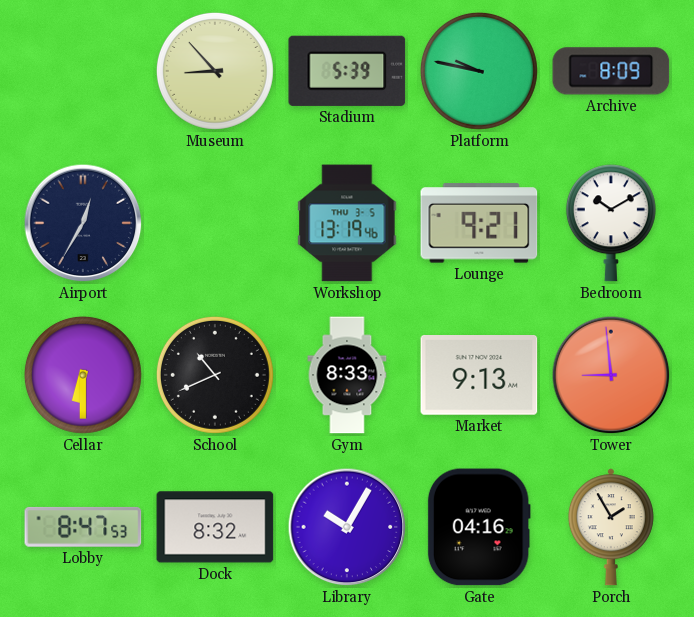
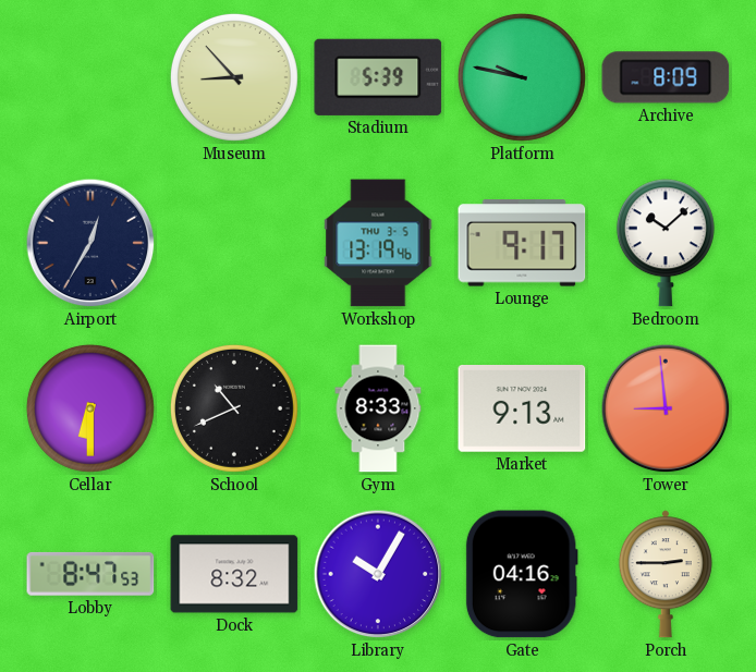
Lounge: 9:21 -> 9:17 (522, 243)
Bedroom: 10:10 -> 10:08 (666, 243)
Porch: 1:55 -> 2:45 (666, 574)
